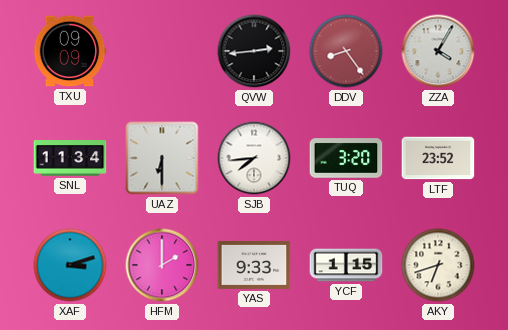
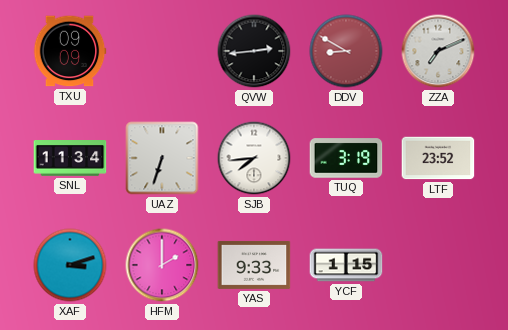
DDV: 8:24 -> 8:50 (346, 51)
ZZA: 4:05 -> 7:11 (438, 51)
UAZ: 6:30 -> 6:33 (162, 158)
TUQ: 3:20 -> 3:19 (346, 158)
AKY: 6:42 -> none (438, 265)
